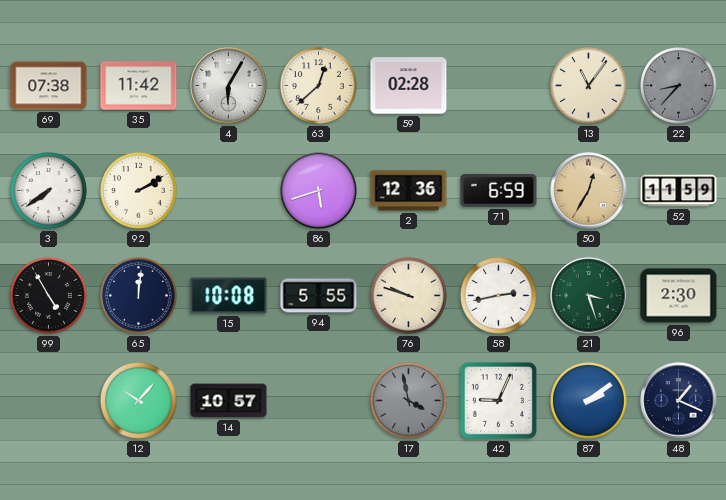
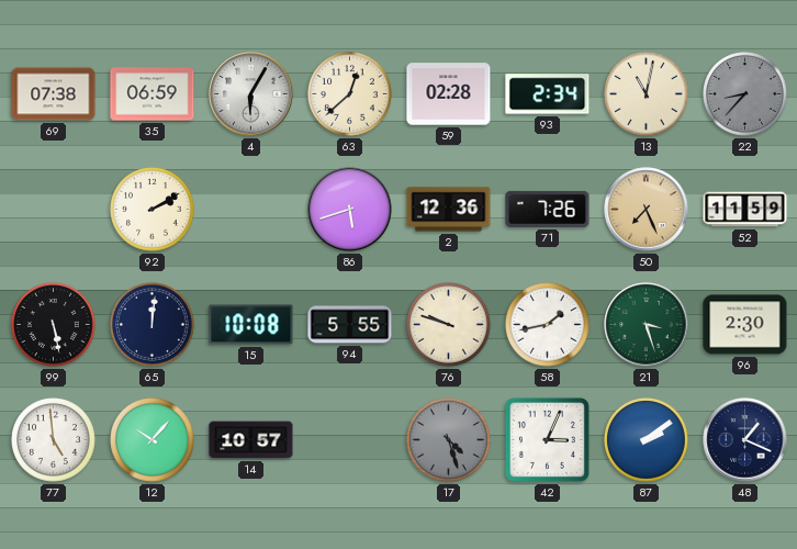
35: 11:42 -> 06:59 (153, 94)
93: none -> 2:34 (548, 94)
13: 11:06 -> 11:02 (647, 94)
3: 7:39 -> none (49, 191)
71: 6:59 -> 7:26 (548, 209)
50: 12:35 -> 7:26 (647, 210)
99: 4:55 -> 5:28 (54, 325)
58: 2:43 -> 1:43 (548, 325)
77: none -> 4:59 (54, 440)
17: 3:58 -> 4:27 (449, 440)
42: 9:04 -> 3:04 (547, 439)
